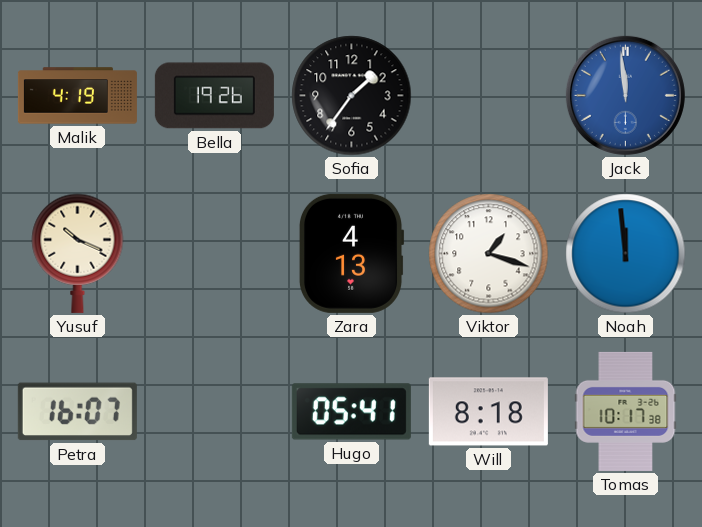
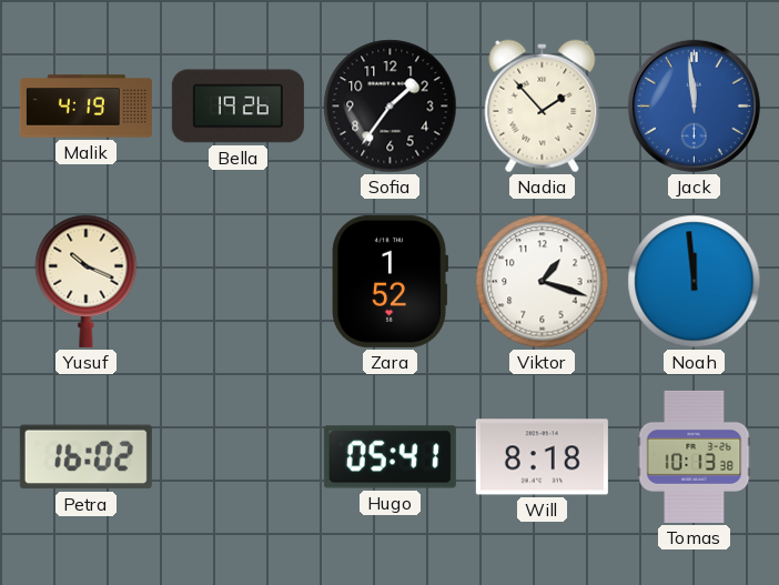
Nadia: none -> 1:53 (543, 107)
Zara: 4:13 -> 1:52 (389, 281)
Petra: 16:07 -> 16:02 (85, 457)
Tomas: 10:17 -> 10:13 (695, 456)
